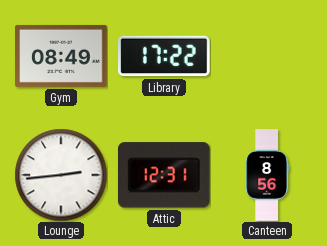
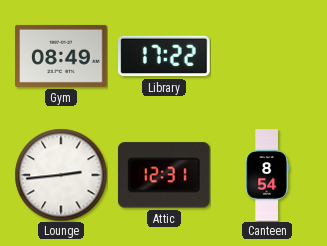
Canteen: 8:56 -> 8:54 (267, 175)
